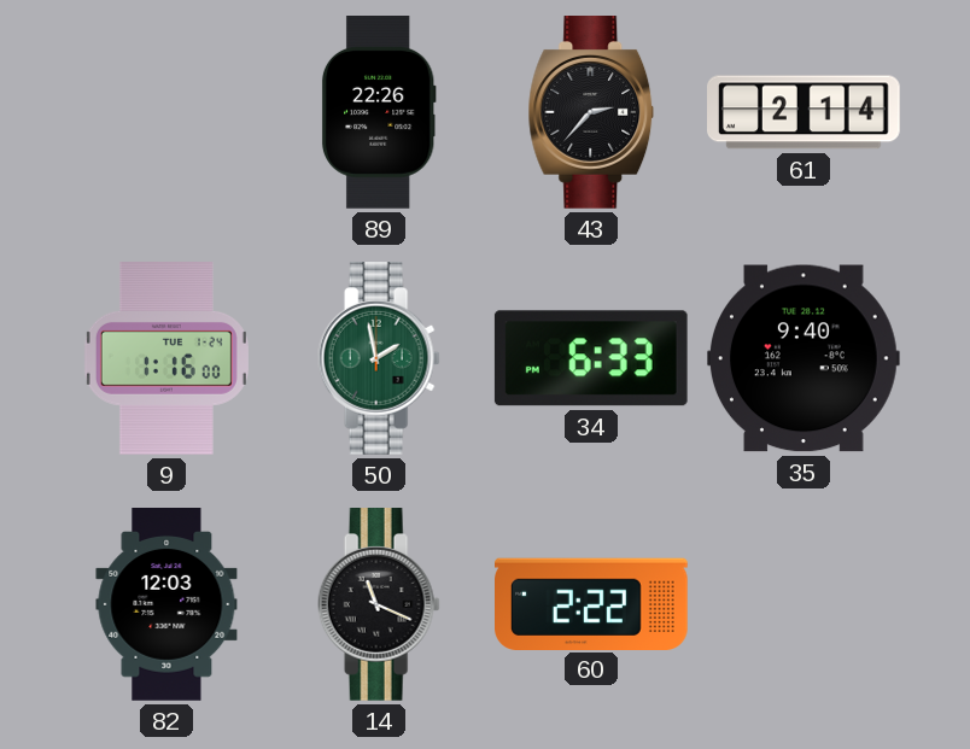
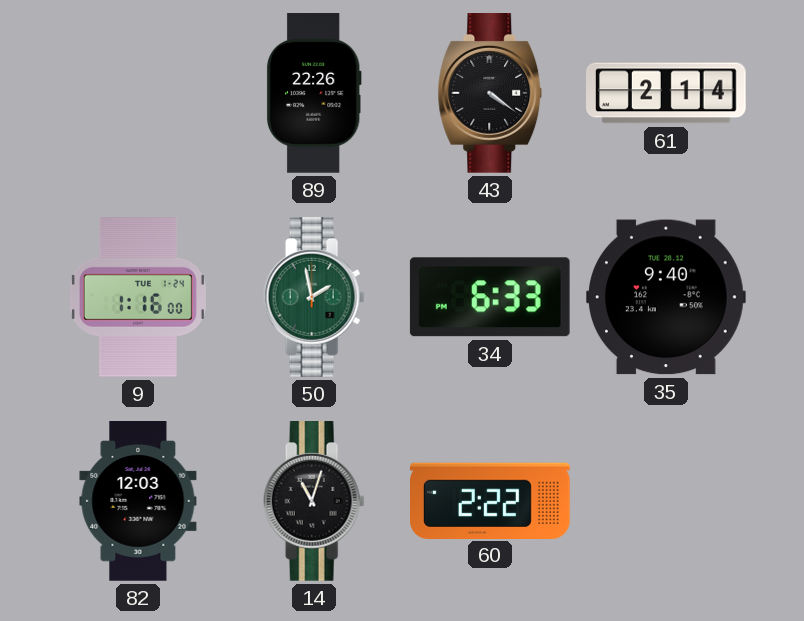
43: 2:37 -> 4:21 (490, 94)
14: 11:19 -> 11:03 (314, 502)
